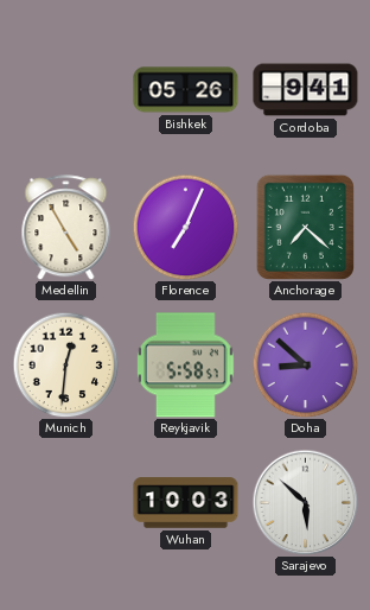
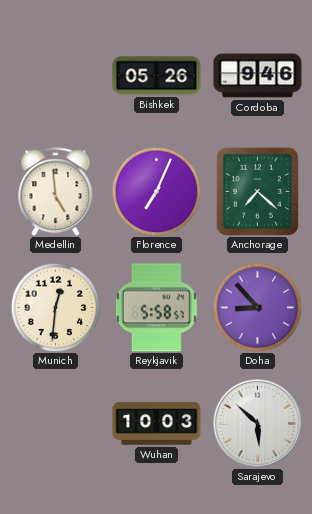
Cordoba: 9:41 -> 9:46 (258, 76)
Medellin: 4:55 -> 4:59 (56, 192)
Doha: 8:52 -> 8:53 (257, 307)
